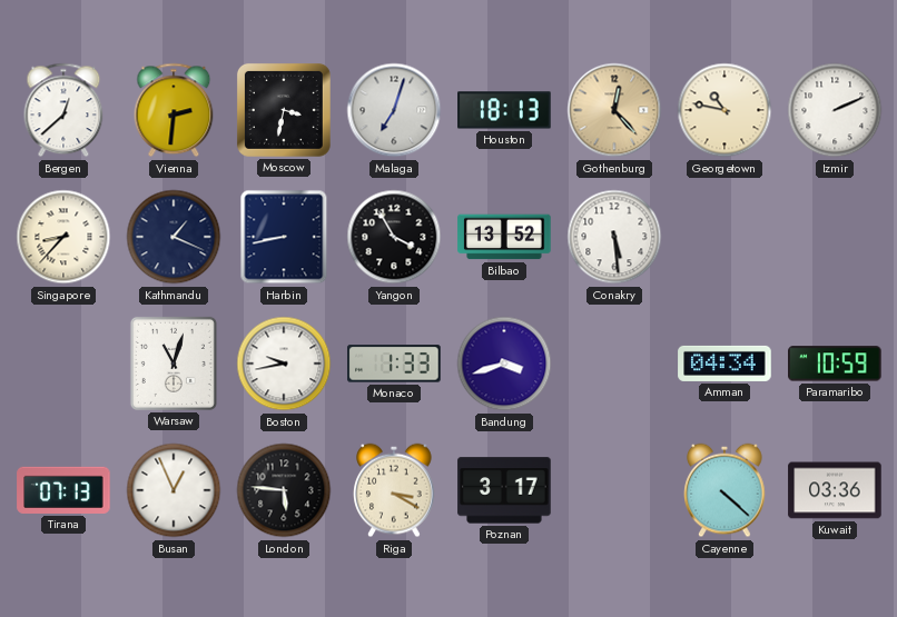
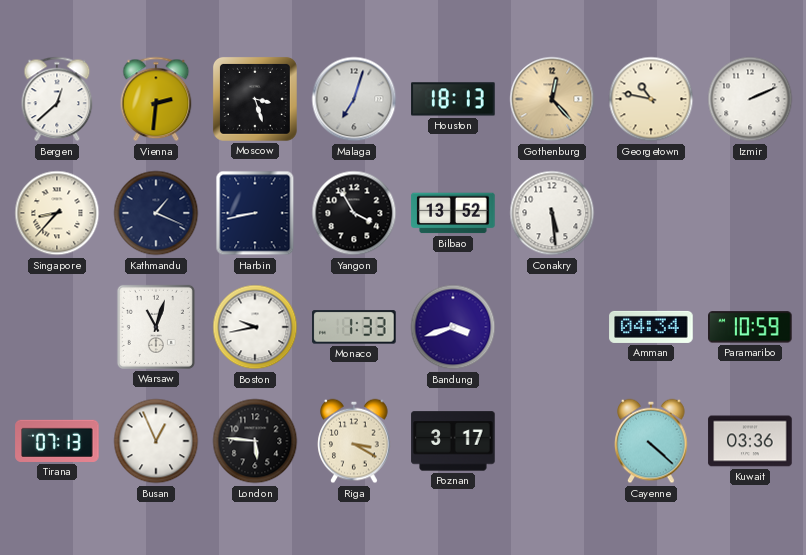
Moscow: 3:32 -> 3:27 (255, 99)
